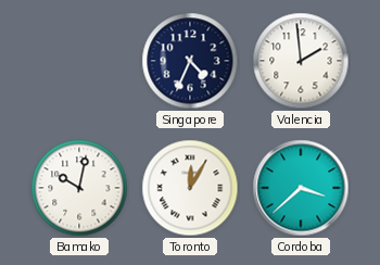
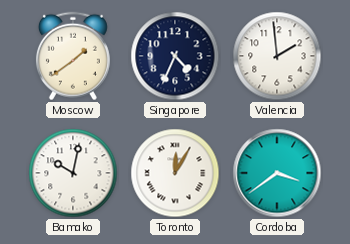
Moscow: none -> 1:39 (73, 56)
Cordoba: 3:38 -> 3:39 (277, 173)
